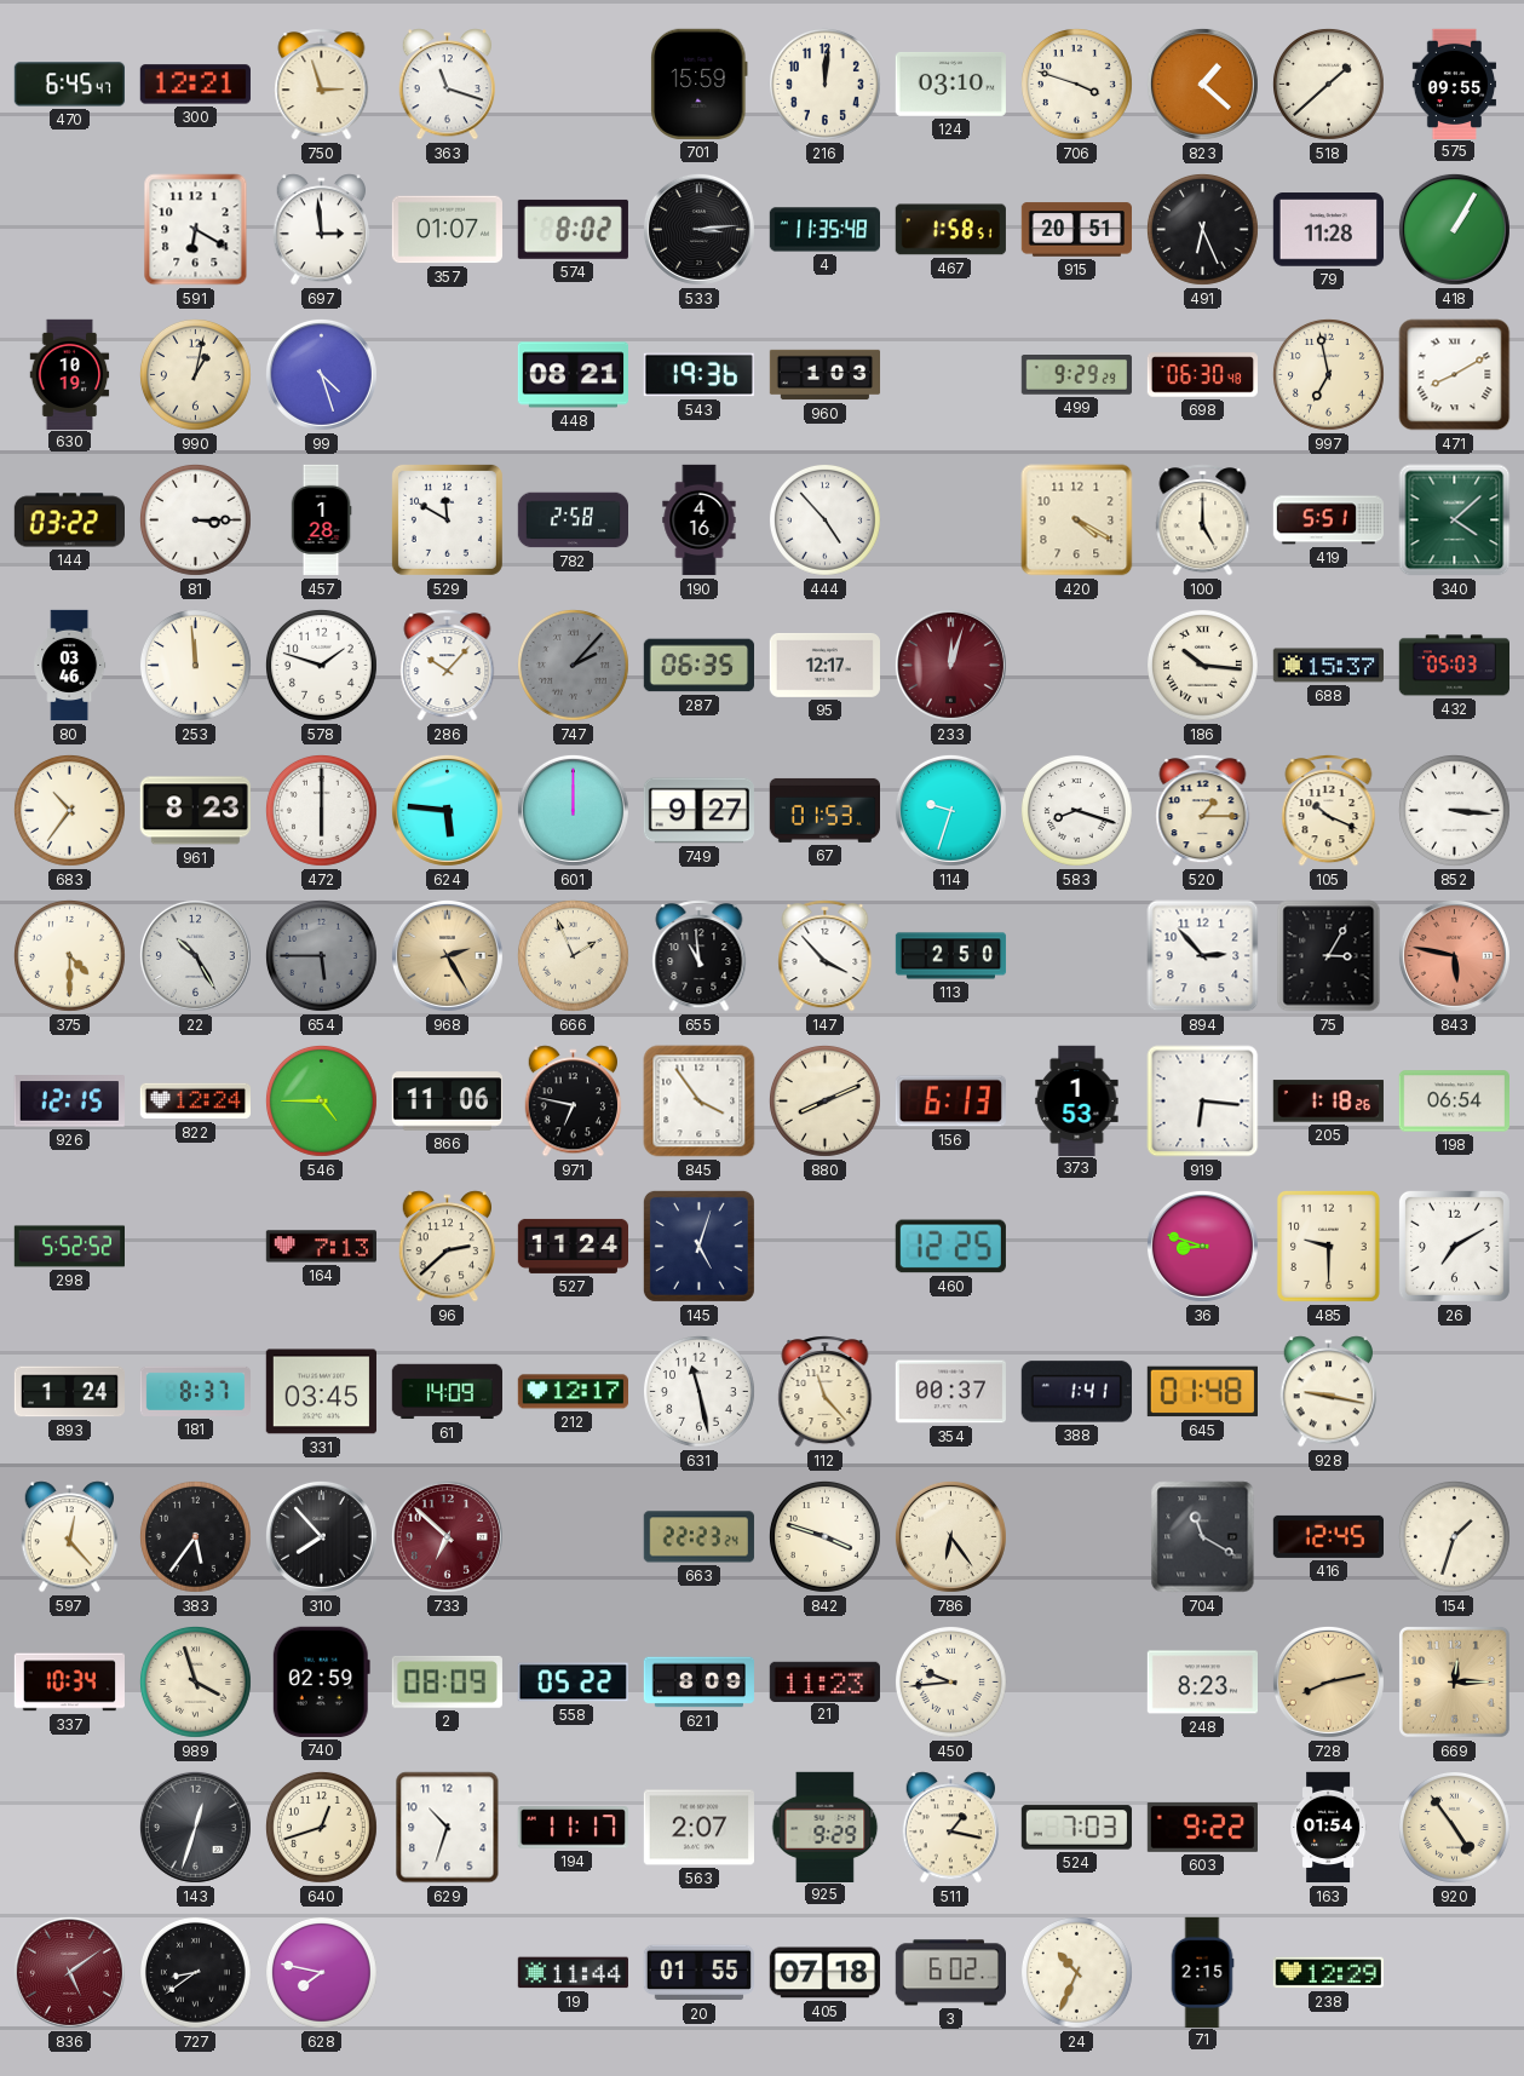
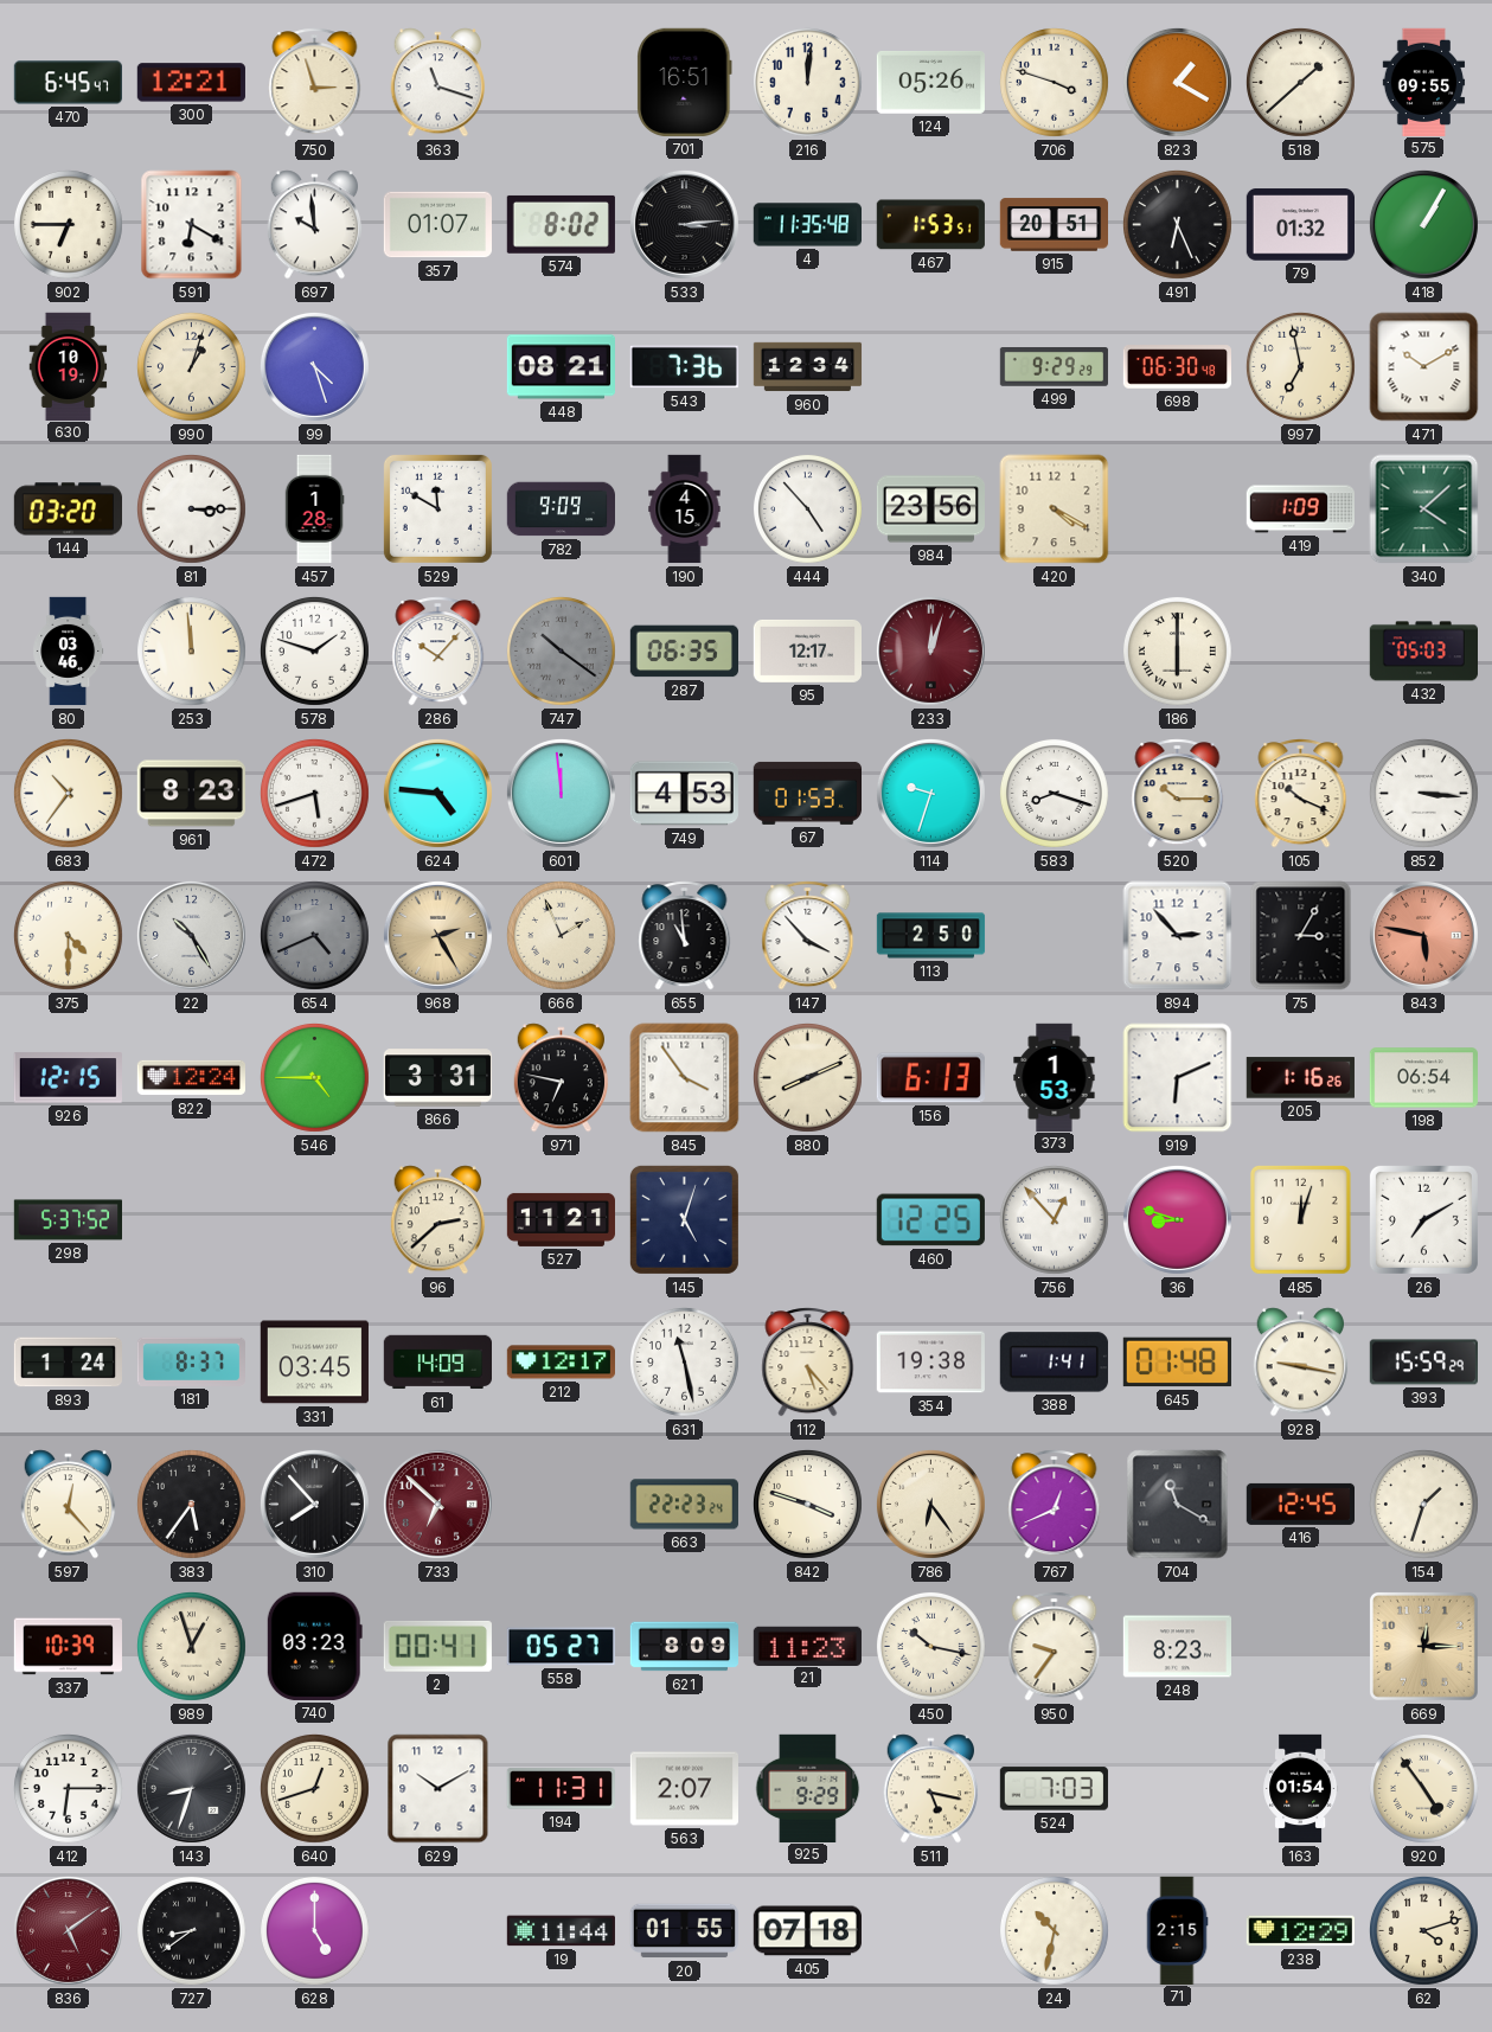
701: 15:59 -> 16:51 (685, 82)
124: 03:10 -> 05:26 (930, 82)
823: 1:22 -> 1:20 (1177, 82)
902: none -> 6:45 (68, 224)
697: 2:59 -> 9:59 (315, 225)
467: 1:58 -> 1:53 (930, 225)
79: 11:28 -> 01:32 (1300, 225)
990: 1:02 -> 1:03 (191, 366)
543: 19:36 -> 7:36 (684, 367)
960: 1:03 -> 12:34 (808, 367)
471: 8:10 -> 10:10 (1424, 367)
144: 03:22 -> 03:20 (68, 509)
782: 2:58 -> 9:09 (561, 509)
190: 4:16 -> 4:15 (685, 509)
984: none -> 23:56 (930, 509)
100: 5:00 -> none (1203, 521)
419: 5:51 -> 1:09 (1300, 509)
747: 2:07 -> 10:21 (561, 650)
186: 10:16 -> 6:00 (1177, 650)
688: 15:37 -> none (1328, 666)
472: 6:00 -> 5:42 (314, 793)
624: 5:46 -> 4:46 (437, 793)
601: 12:00 -> 11:59 (561, 793)
749: 9:27 -> 4:53 (684, 794)
520: 1:15 -> 10:15 (1178, 794)
654: 5:45 -> 4:41 (314, 935)
866: 11:06 -> 3:31 (437, 1078)
919: 6:16 -> 6:11 (1178, 1078)
205: 1:18 -> 1:16 (1300, 1078)
298: 5:52 -> 5:37 (68, 1220)
164: 7:13 -> none (321, 1247)
527: 11:24 -> 11:21 (561, 1219)
756: none -> 12:53 (1054, 1219)
485: 9:30 -> 12:03 (1300, 1220)
112: 11:23 -> 5:23 (808, 1363)
354: 00:37 -> 19:38 (930, 1363)
393: none -> 15:59 (1423, 1363)
767: none -> 12:41 (1055, 1505)
337: 10:34 -> 10:39 (68, 1647)
989: 3:57 -> 12:57 (191, 1646)
740: 02:59 -> 03:23 (314, 1646)
2: 08:09 -> 00:41 (437, 1646)
558: 05:22 -> 05:27 (561, 1647)
450: 9:44 -> 10:17 (930, 1646)
950: none -> 9:36 (1055, 1647)
728: 8:13 -> none (1328, 1681)
412: none -> 6:15 (68, 1788)
143: 12:33 -> 8:33 (191, 1788)
629: 10:33 -> 10:10 (438, 1789)
194: 11:17 -> 11:31 (561, 1789)
511: 1:17 -> 5:17 (931, 1789)
603: 9:22 -> none (1202, 1828)
628: 7:47 -> 5:00 (314, 1930)
3: 6:02 -> none (950, 1973)
24: 10:34 -> 10:32 (1054, 1930)
62: none -> 4:12 (1423, 1930)
